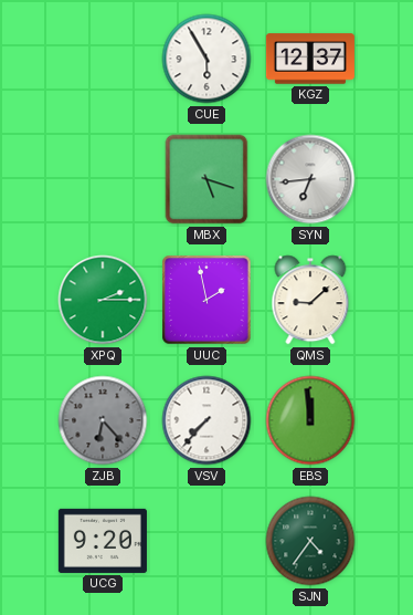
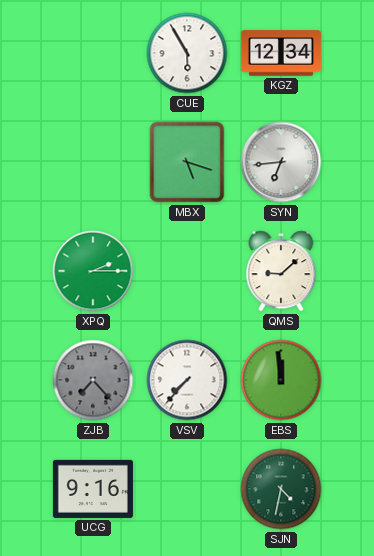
KGZ: 12:37 -> 12:34 (281, 53)
UUC: 1:58 -> none (206, 300)
ZJB: 6:23 -> 7:23 (93, 380)
UCG: 9:20 -> 9:16 (93, 489)
SJN: 4:36 -> 4:32 (281, 489)
